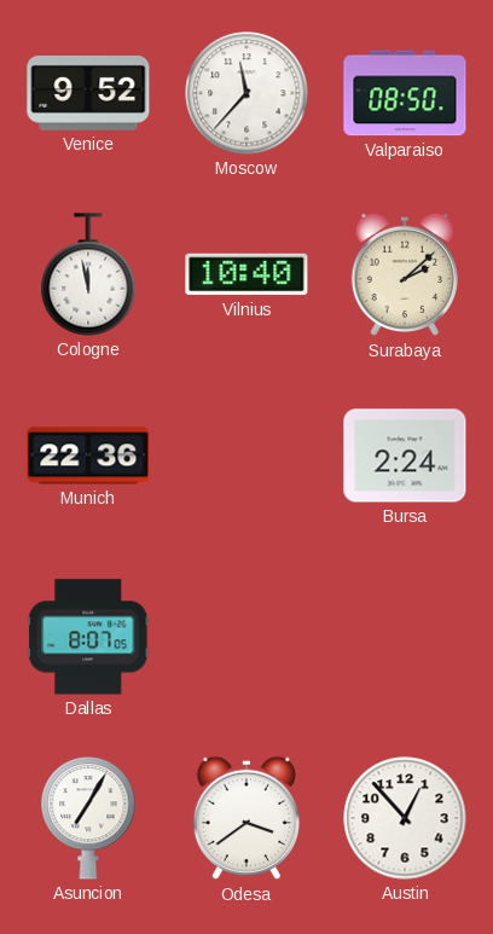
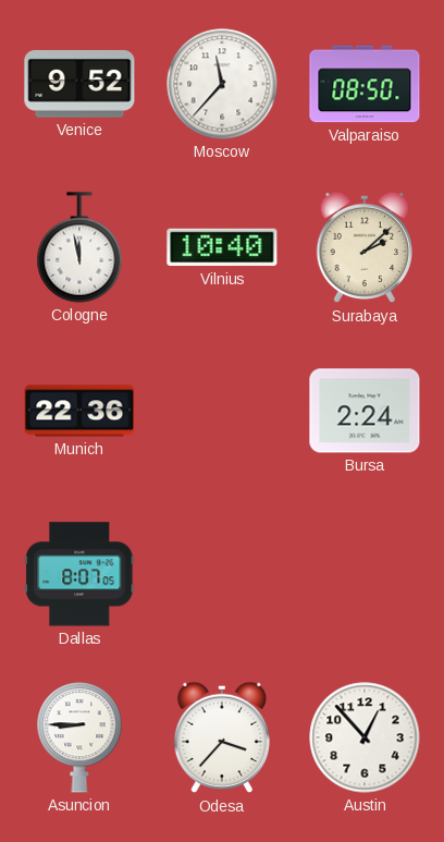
Asuncion: 7:05 -> 8:45 (79, 737)
Odesa: 3:39 -> 3:37 (221, 737)
